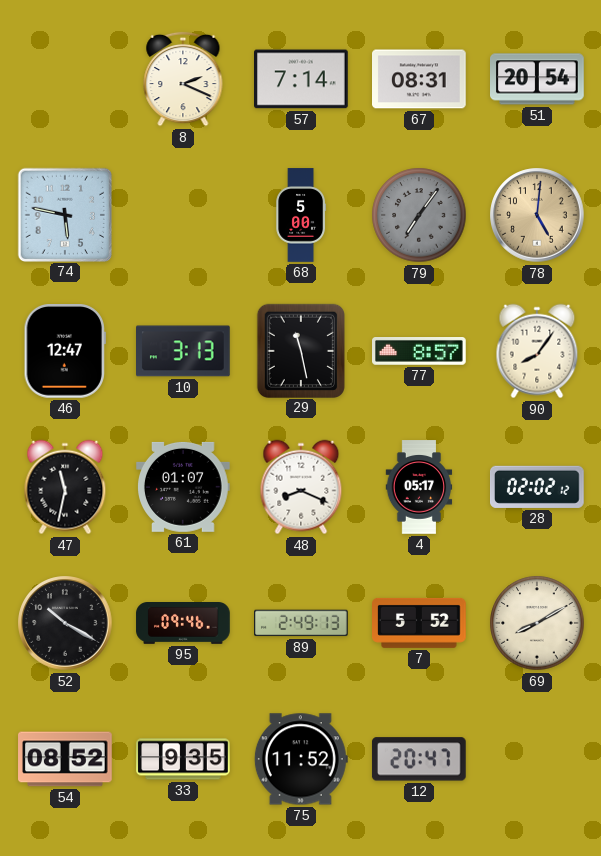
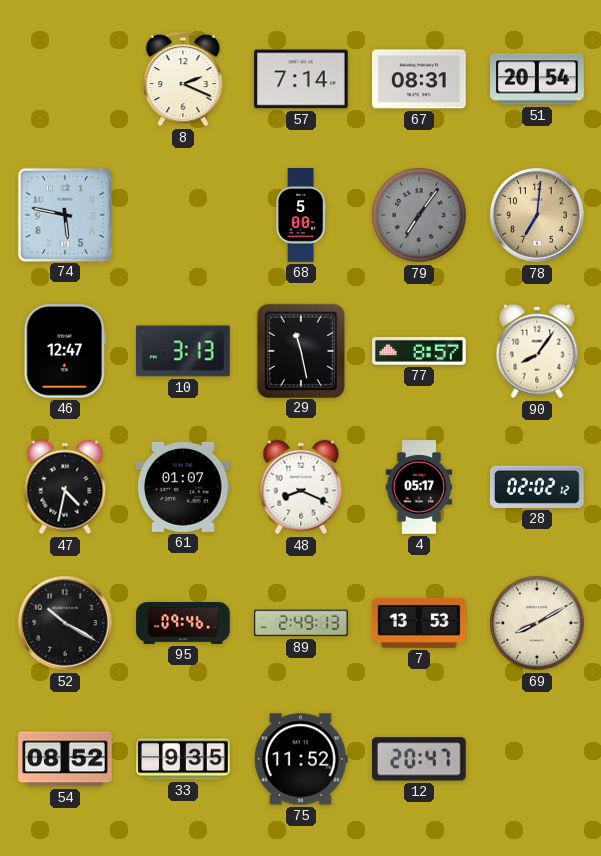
78: 5:01 -> 7:01 (537, 215)
47: 11:32 -> 4:32 (65, 487)
7: 5:52 -> 13:53 (419, 623)
